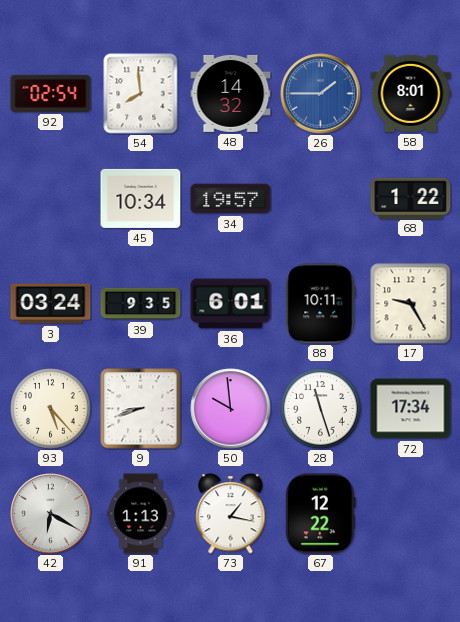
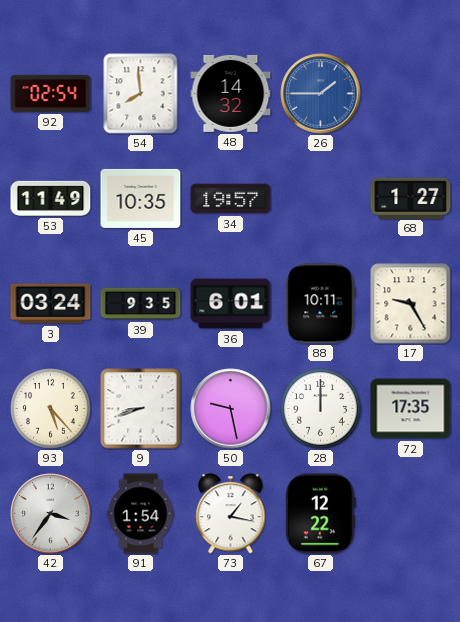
58: 8:01 -> none (411, 93)
53: none -> 11:49 (51, 198)
45: 10:34 -> 10:35 (141, 198)
68: 1:22 -> 1:27 (411, 198)
50: 9:59 -> 9:28 (231, 409)
28: 11:27 -> 12:00 (321, 409)
72: 17:34 -> 17:35 (411, 409)
42: 6:20 -> 3:36 (51, 514)
91: 1:13 -> 1:54 (141, 514)
